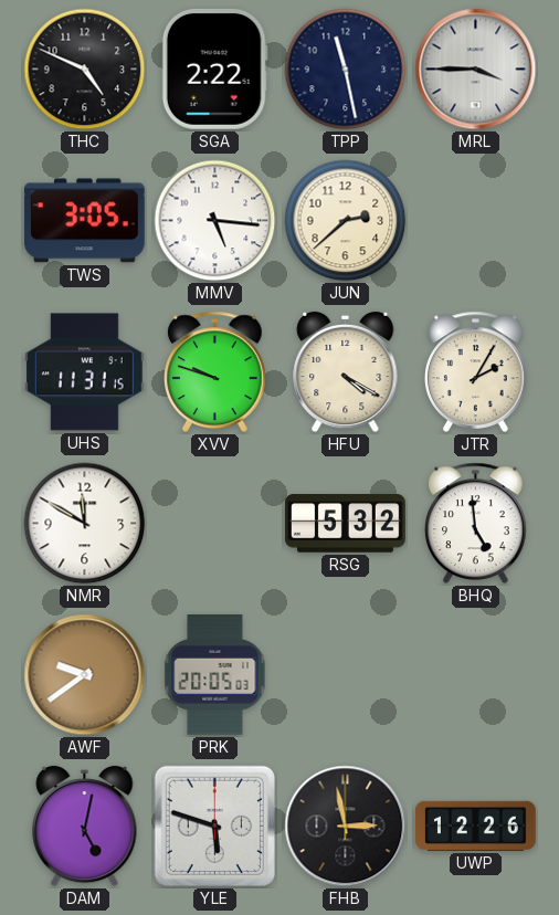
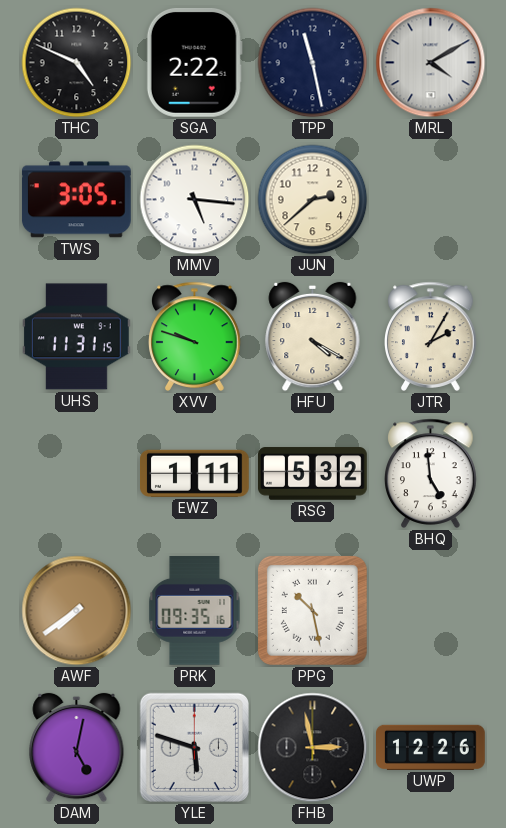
MRL: 3:45 -> 4:10 (431, 63)
NMR: 11:50 -> none (85, 524)
EWZ: none -> 1:11 (195, 473)
AWF: 9:39 -> 7:39 (77, 611)
PRK: 20:05 -> 09:35 (195, 611)
PPG: none -> 10:28 (312, 610)
